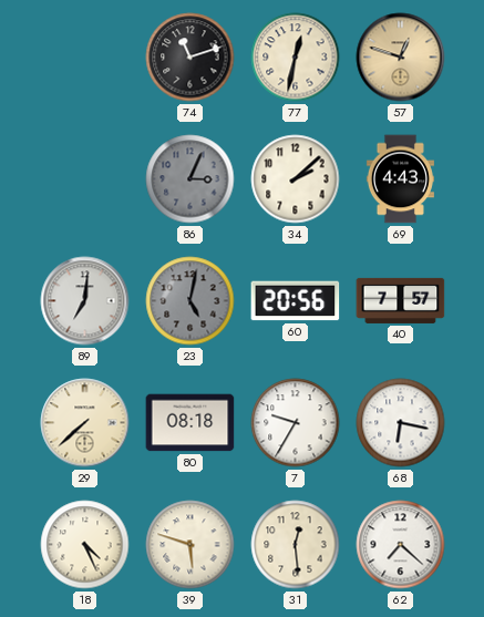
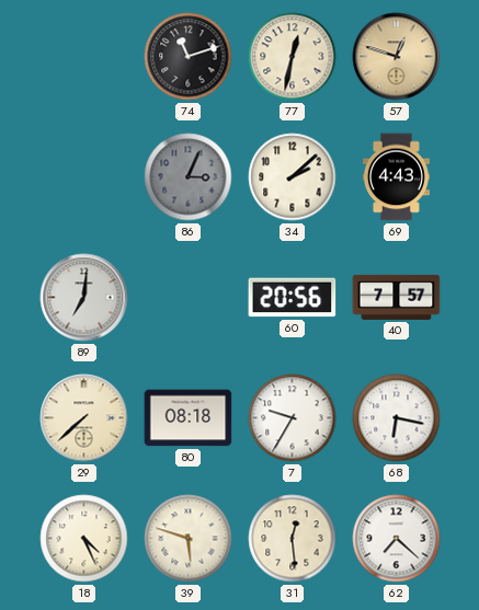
23: 5:02 -> none (190, 301)
